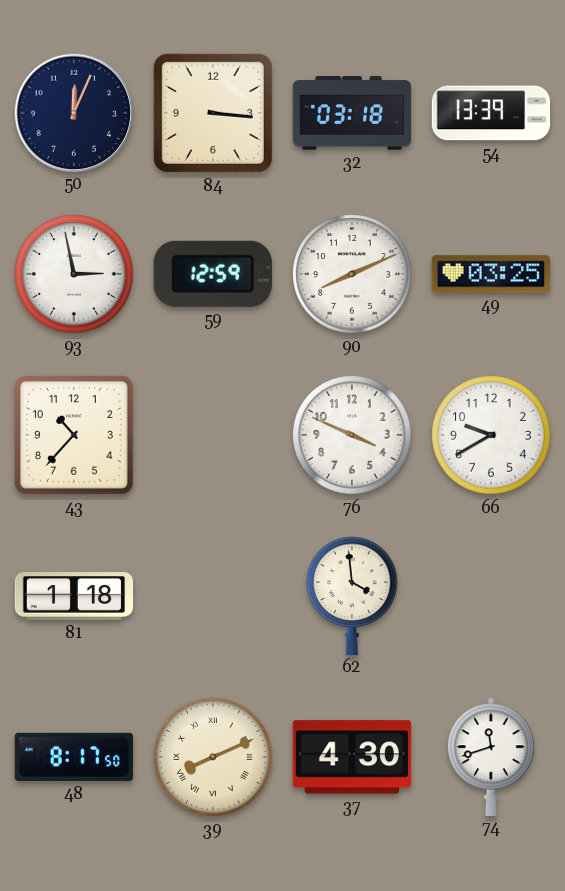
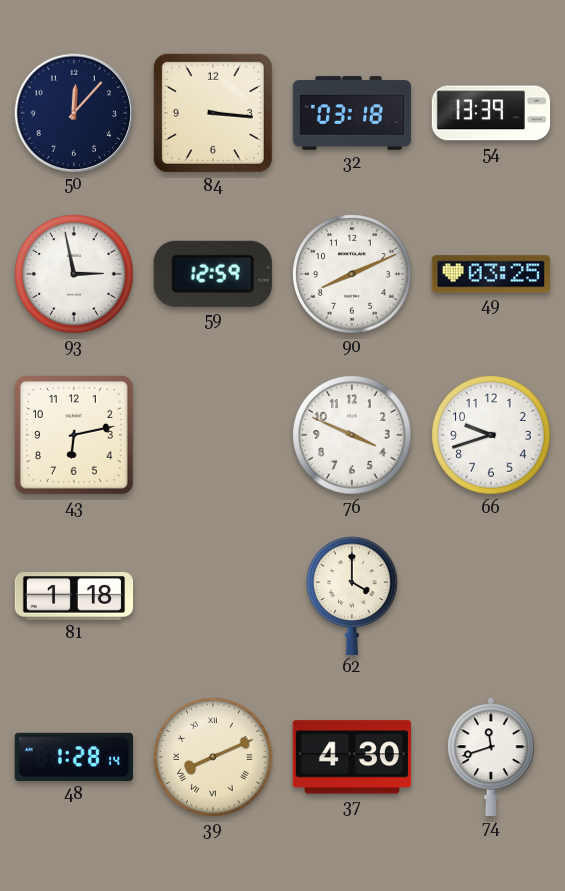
50: 12:04 -> 12:07 (73, 112)
43: 10:37 -> 6:13 (74, 435)
66: 9:40 -> 9:42 (491, 435)
62: 3:59 -> 4:00 (352, 595)
48: 8:17 -> 1:28 (73, 757)
